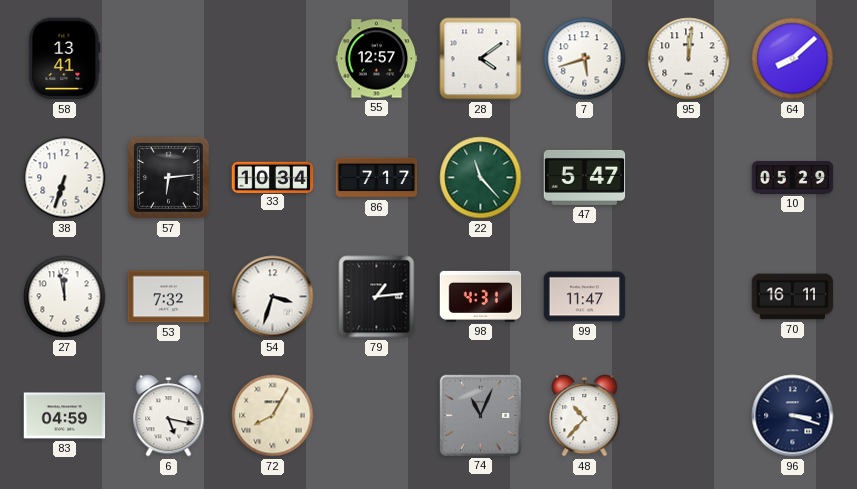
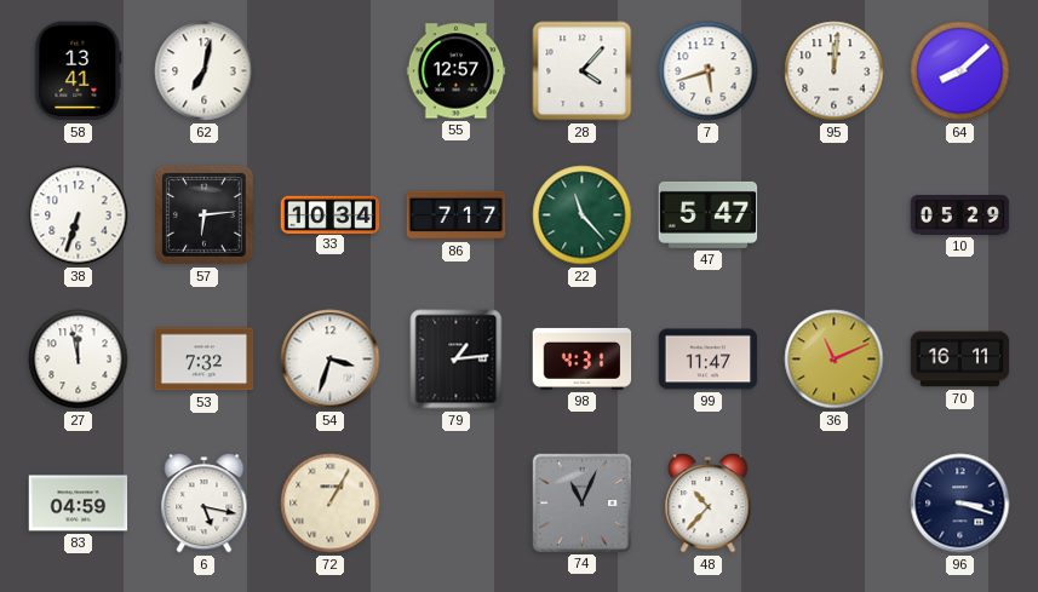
62: none -> 7:02 (205, 71)
28: 4:09 -> 4:07 (583, 71)
36: none -> 11:11 (835, 360)
72: 8:05 -> 1:05 (331, 504)
